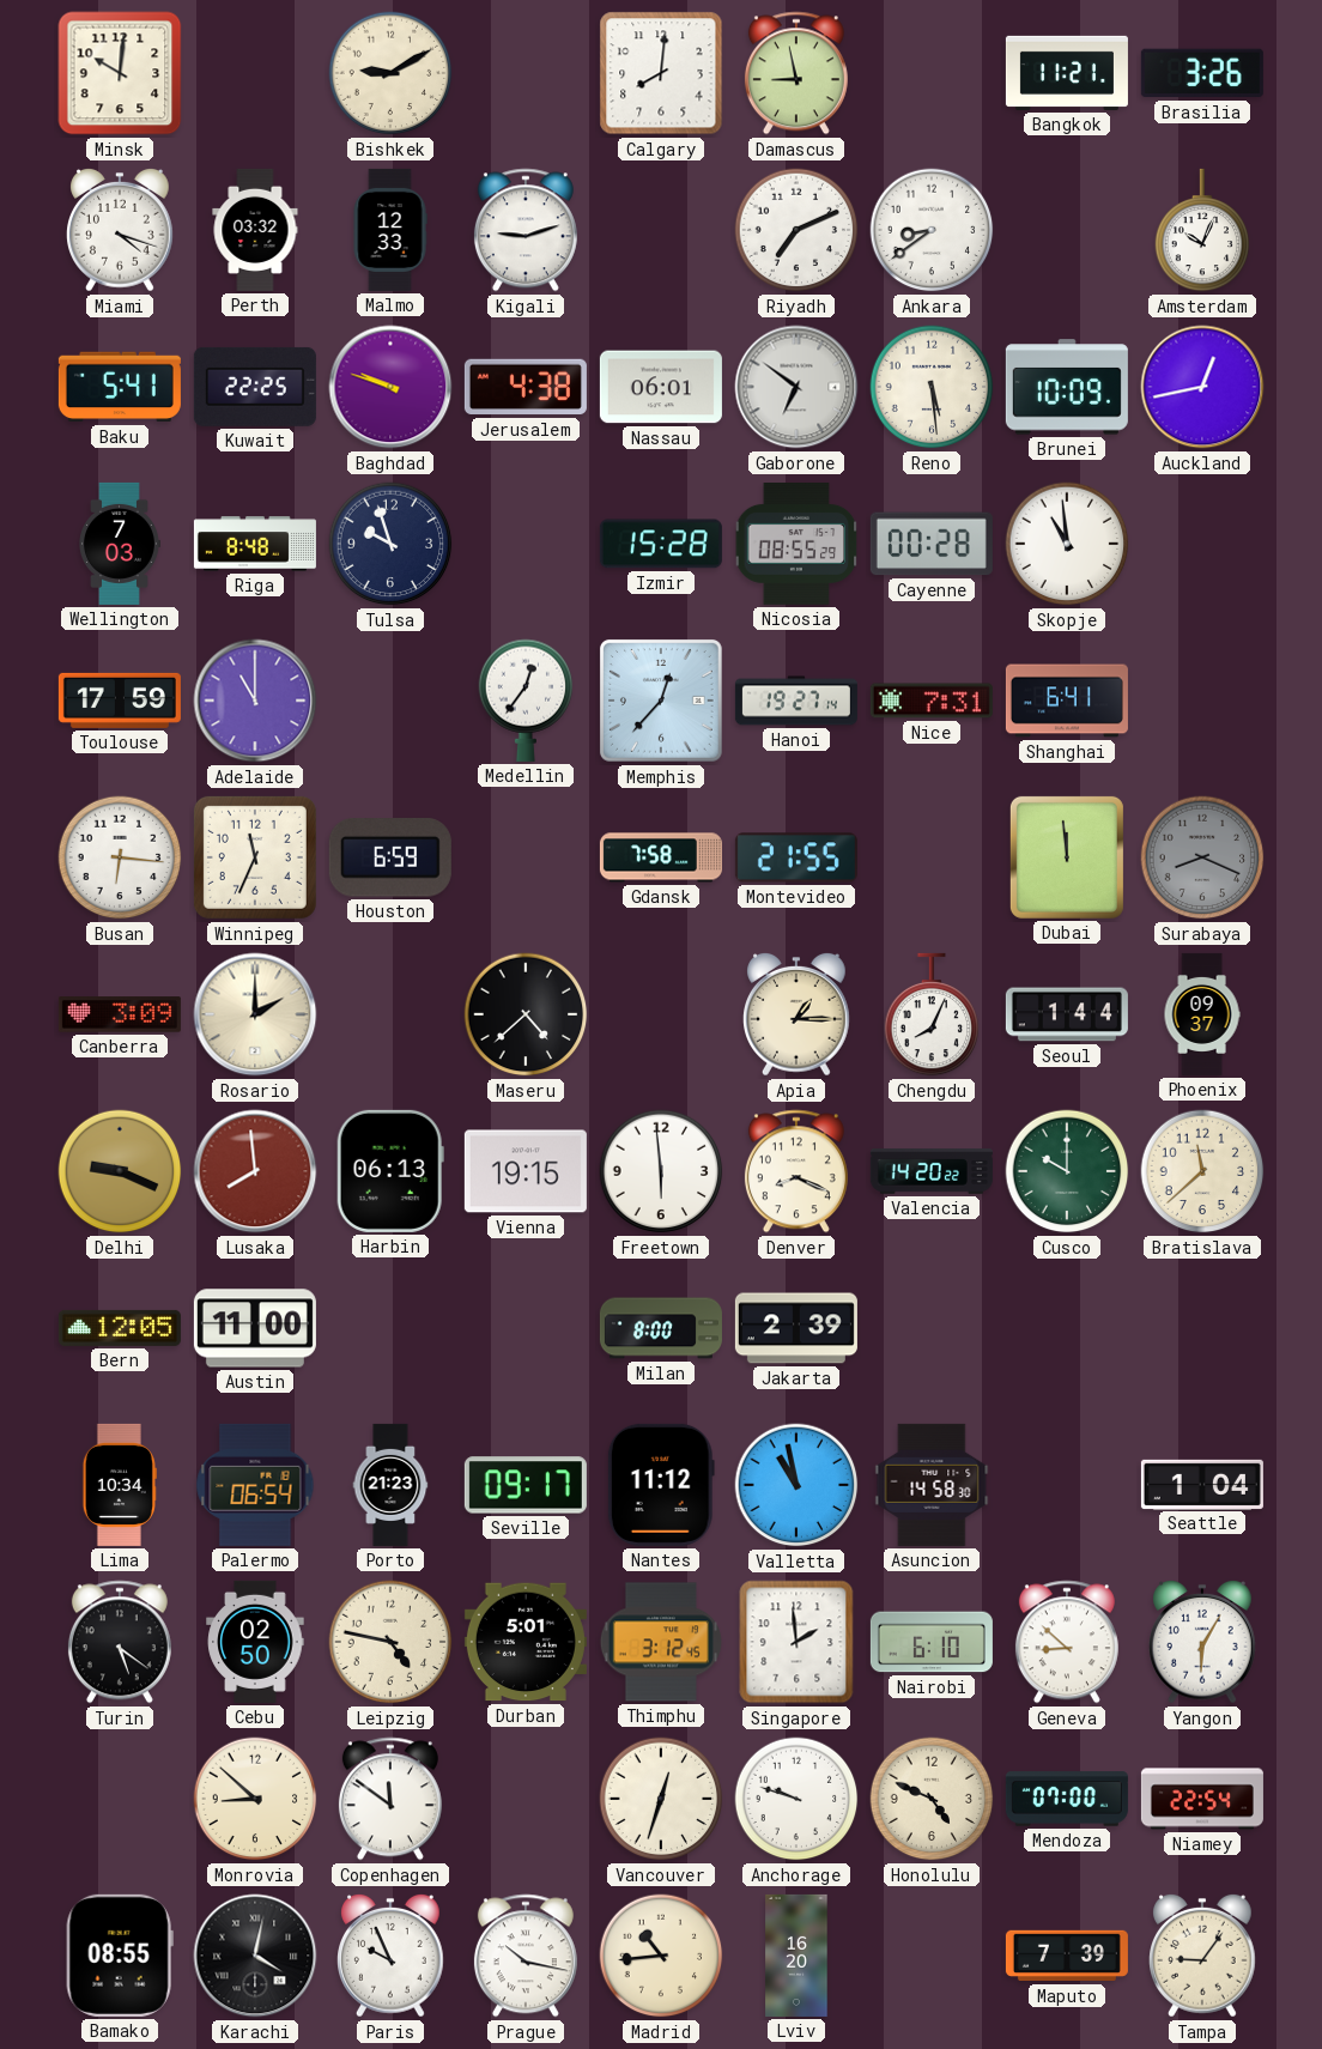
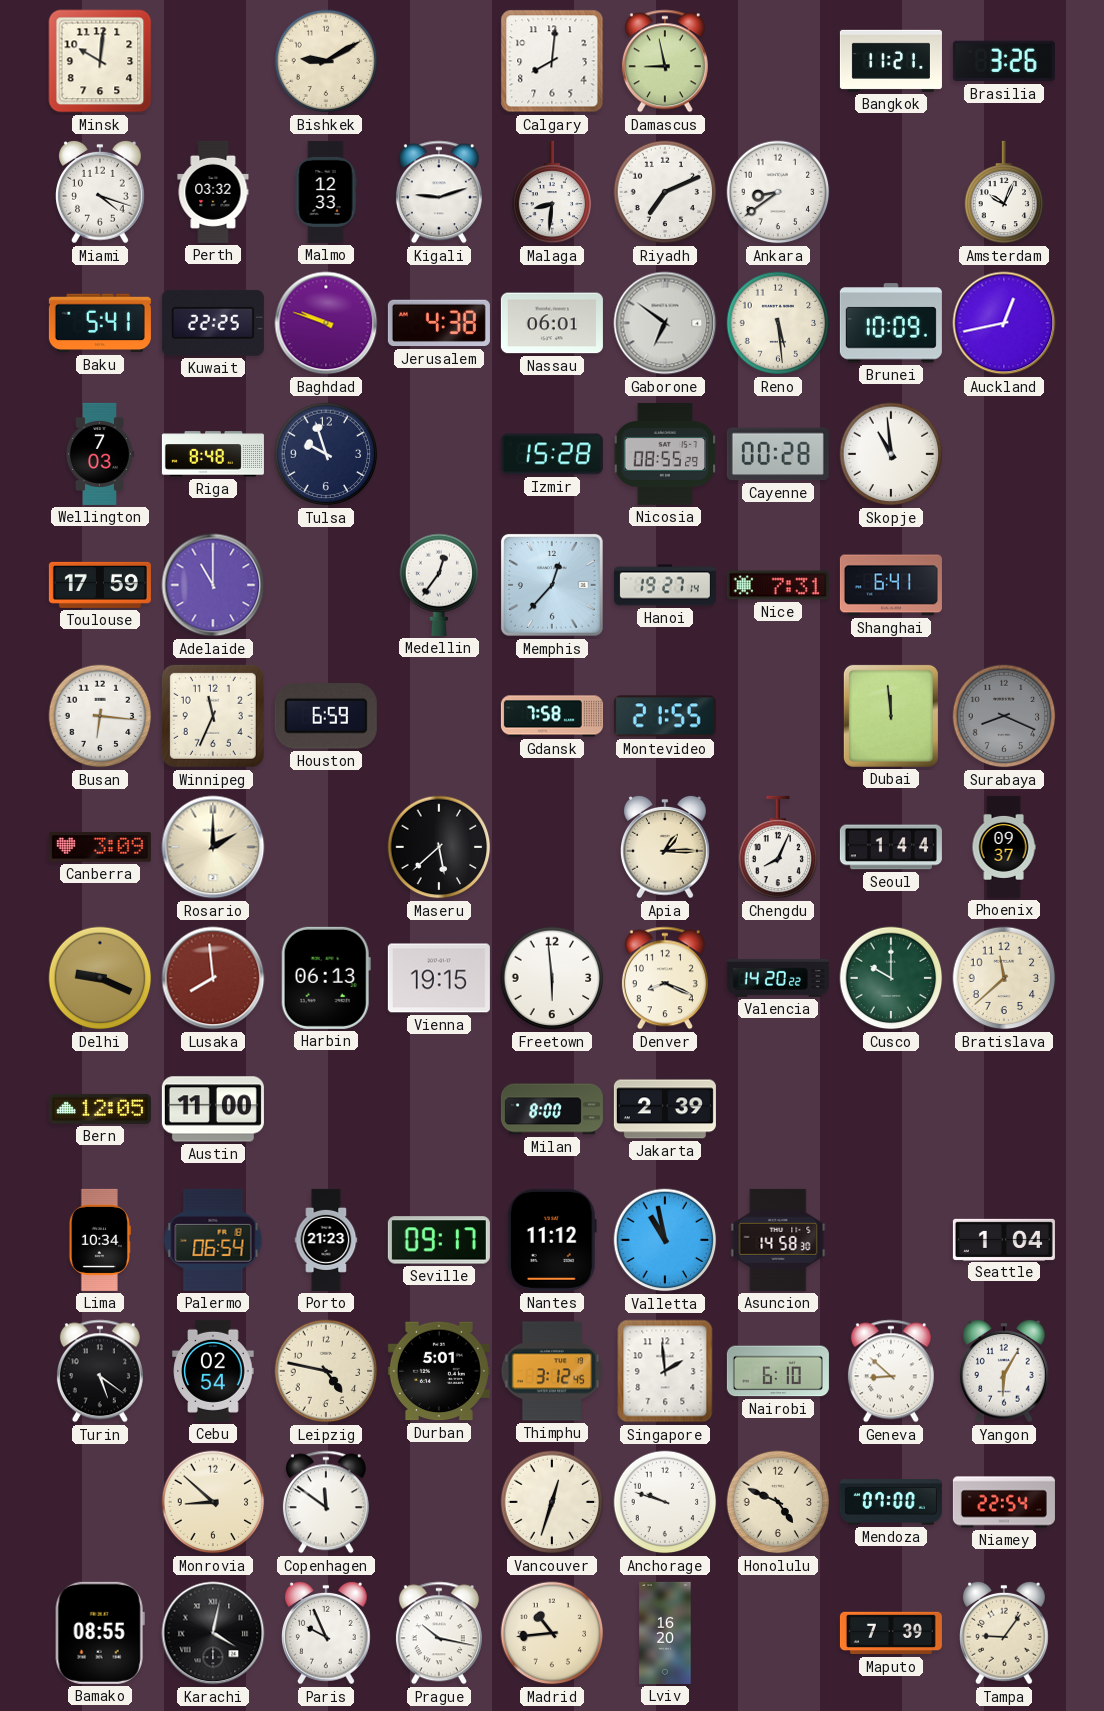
Malaga: none -> 8:31 (552, 192)
Maseru: 4:38 -> 5:38 (439, 847)
Cebu: 02:50 -> 02:54 (213, 1371)
